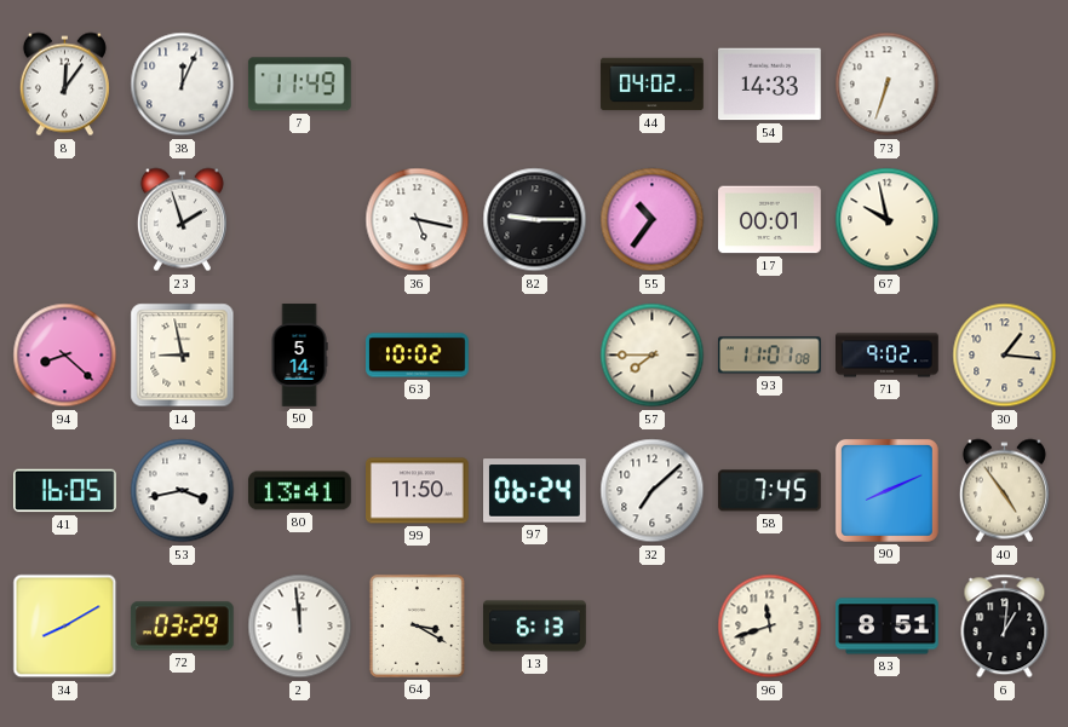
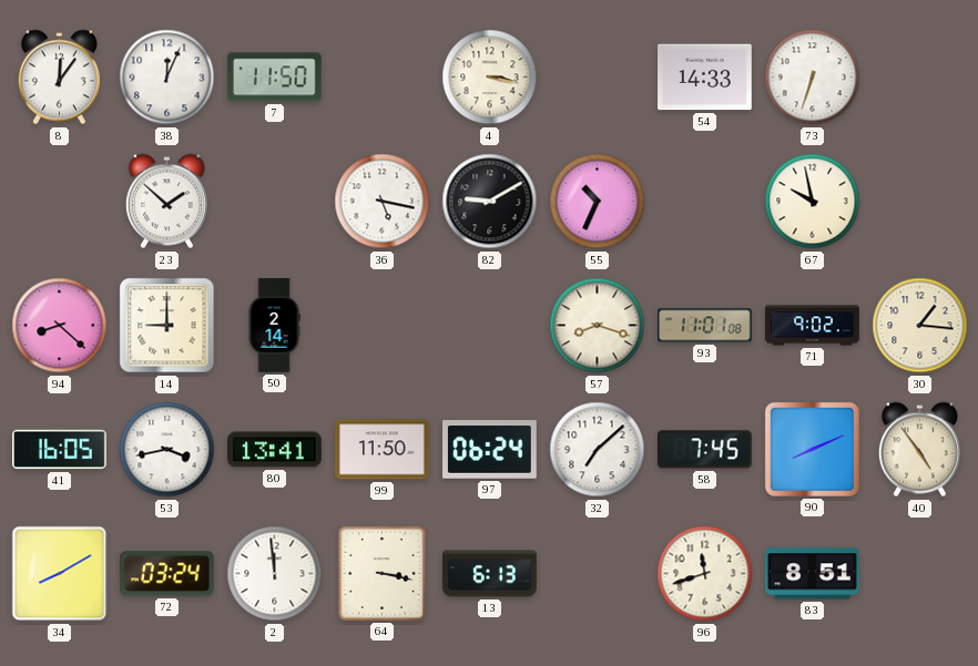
7: 11:49 -> 11:50 (274, 78)
4: none -> 3:17 (490, 78)
44: 04:02 -> none (653, 85)
23: 1:57 -> 1:52 (166, 202)
82: 9:15 -> 9:10 (490, 202)
55: 10:36 -> 10:34 (598, 202)
17: 00:01 -> none (770, 220)
14: 8:58 -> 9:00 (167, 326)
50: 5:14 -> 2:14 (274, 326)
63: 10:02 -> none (418, 356)
57: 7:45 -> 8:18 (598, 326)
72: 03:29 -> 03:24 (166, 574)
64: 3:20 -> 3:17 (381, 573)
6: 1:01 -> none (1005, 627)
